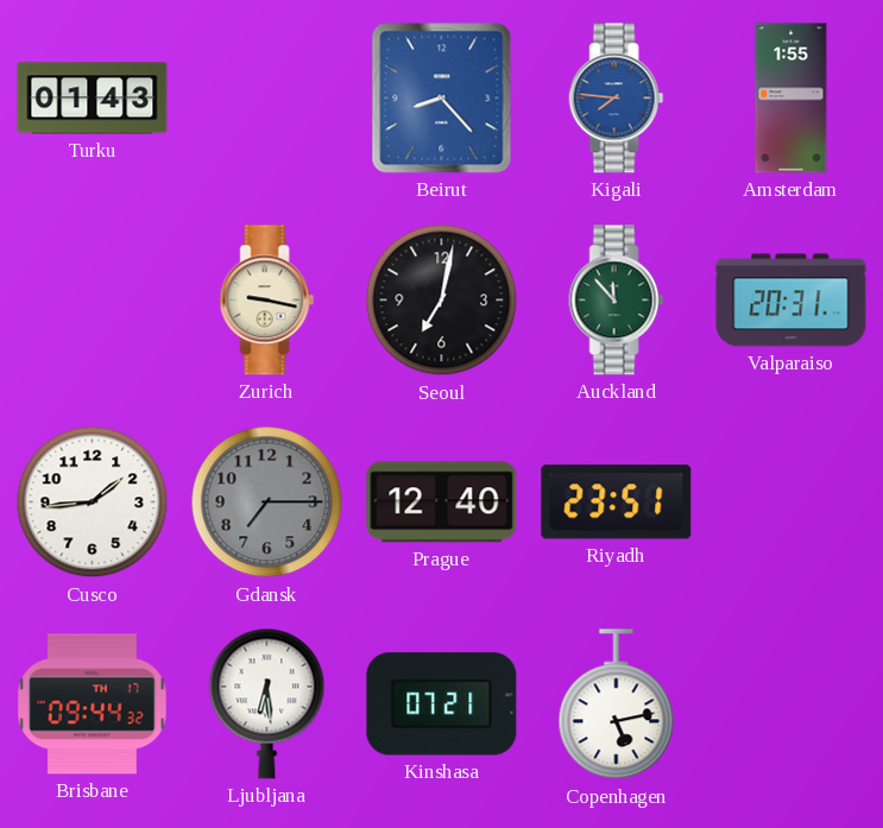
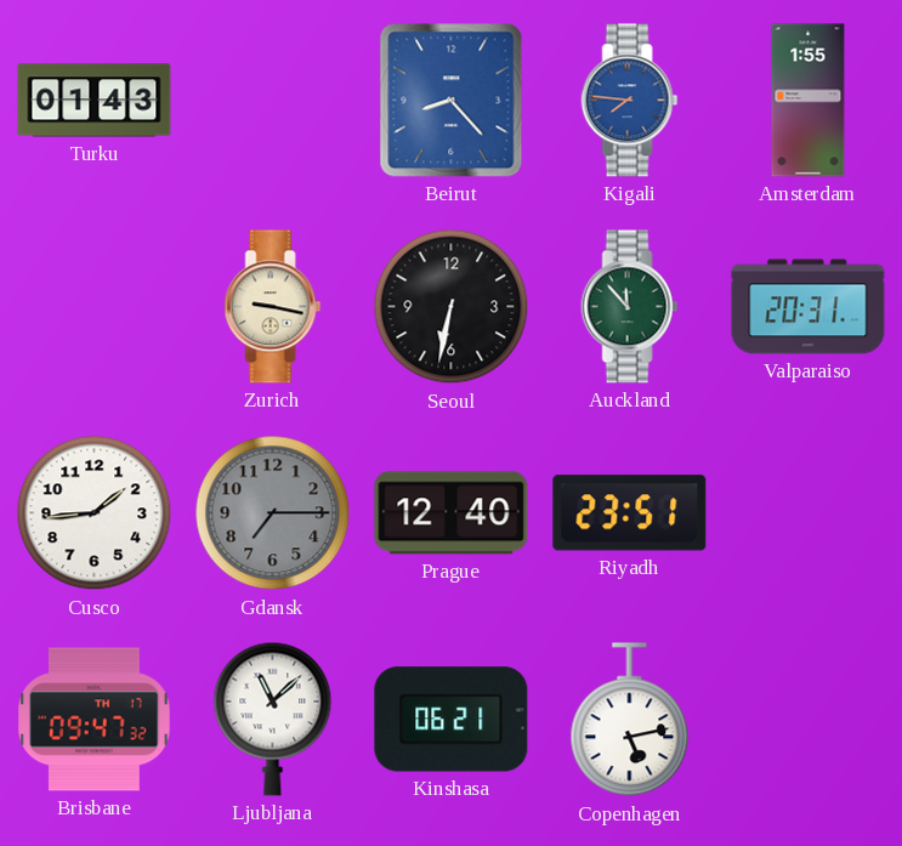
Seoul: 7:02 -> 6:32 (452, 307)
Brisbane: 09:44 -> 09:47 (95, 720)
Ljubljana: 6:29 -> 11:08 (273, 719)
Kinshasa: 07:21 -> 06:21 (452, 720)
